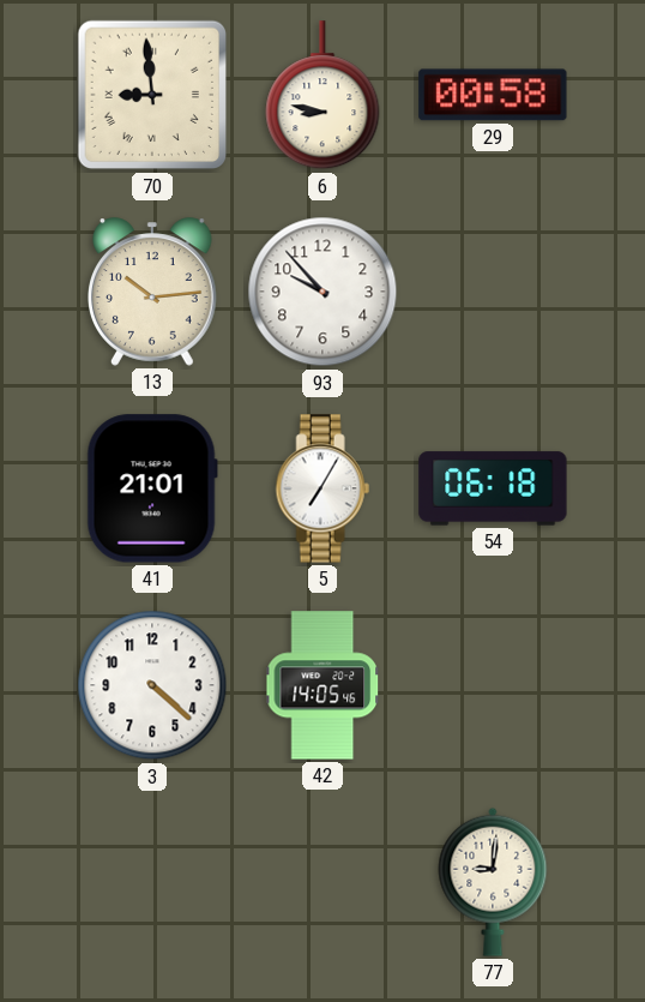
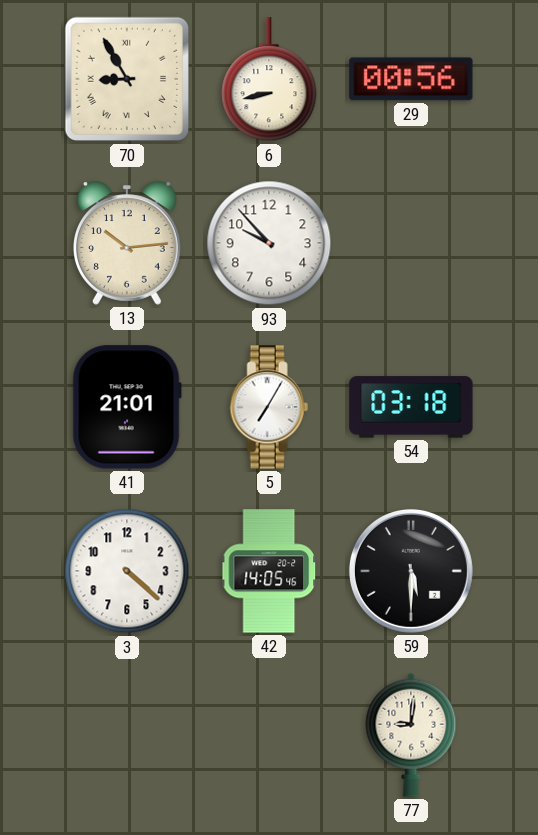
70: 8:59 -> 8:55 (127, 79)
6: 8:47 -> 8:43 (269, 80)
29: 00:58 -> 00:56 (411, 79)
54: 06:18 -> 03:18 (411, 407)
59: none -> 5:30 (411, 571)
